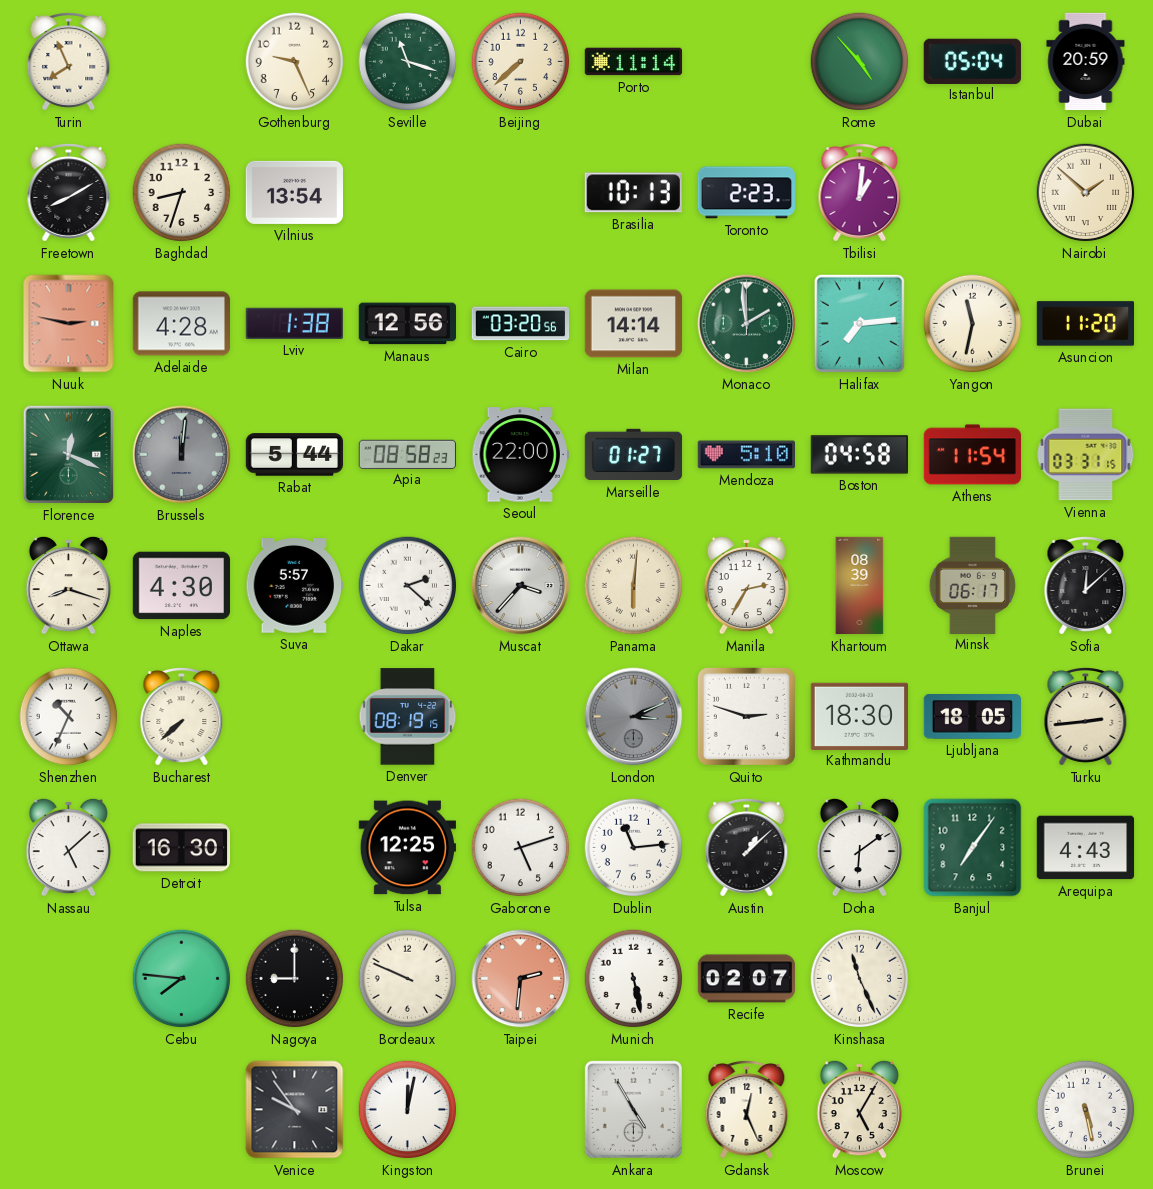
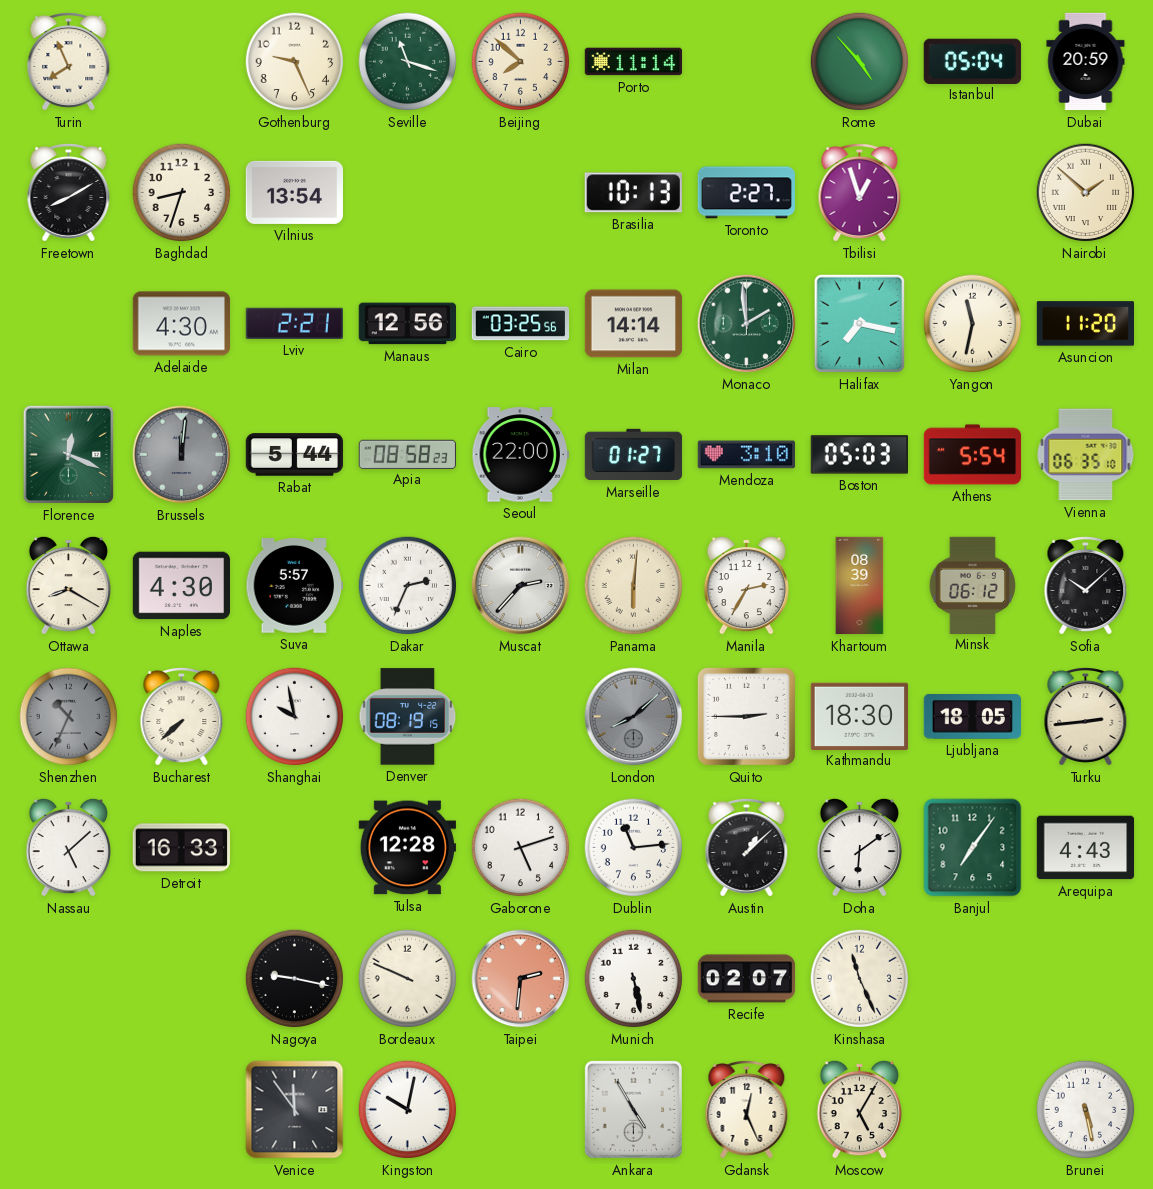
Beijing: 7:38 -> 7:52 (521, 62)
Toronto: 2:23 -> 2:27 (746, 193)
Tbilisi: 1:01 -> 12:57 (860, 193)
Nuuk: 2:47 -> none (69, 324)
Adelaide: 4:28 -> 4:30 (182, 324)
Lviv: 1:38 -> 2:21 (294, 323)
Cairo: 03:20 -> 03:25 (521, 324)
Halifax: 7:14 -> 7:17 (859, 323)
Mendoza: 5:10 -> 3:10 (746, 455)
Boston: 04:58 -> 05:03 (859, 455)
Athens: 11:54 -> 5:54 (973, 455)
Vienna: 03:31 -> 06:35 (1086, 455)
Ottawa: 8:18 -> 8:20 (68, 585)
Dakar: 2:22 -> 2:34 (408, 586)
Muscat: 3:37 -> 2:37 (521, 586)
Minsk: 06:17 -> 06:12 (972, 585)
Sofia: 12:08 -> 10:08 (1086, 586)
Shenzhen dial: white -> grey (69, 717)
Shanghai: none -> 9:58 (295, 717)
London: 3:11 -> 8:08 (634, 717)
Quito: 2:48 -> 2:45 (746, 716)
Detroit: 16:30 -> 16:33 (181, 848)
Tulsa: 12:25 -> 12:28 (407, 848)
Cebu: 7:46 -> none (182, 979)
Nagoya: 9:00 -> 9:17 (295, 979)
Venice: 9:54 -> 11:54 (295, 1110)
Kingston: 12:02 -> 10:02 (408, 1110)
